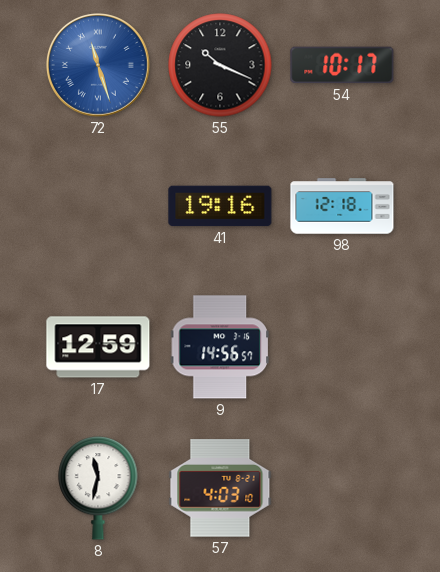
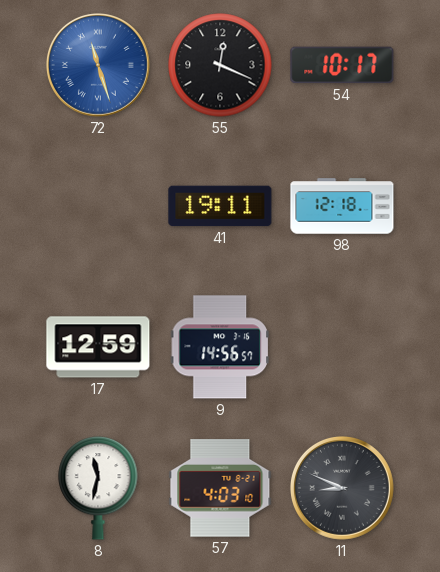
55: 10:19 -> 12:19 (220, 65)
41: 19:16 -> 19:11 (220, 206)
11: none -> 8:49 (342, 488)
